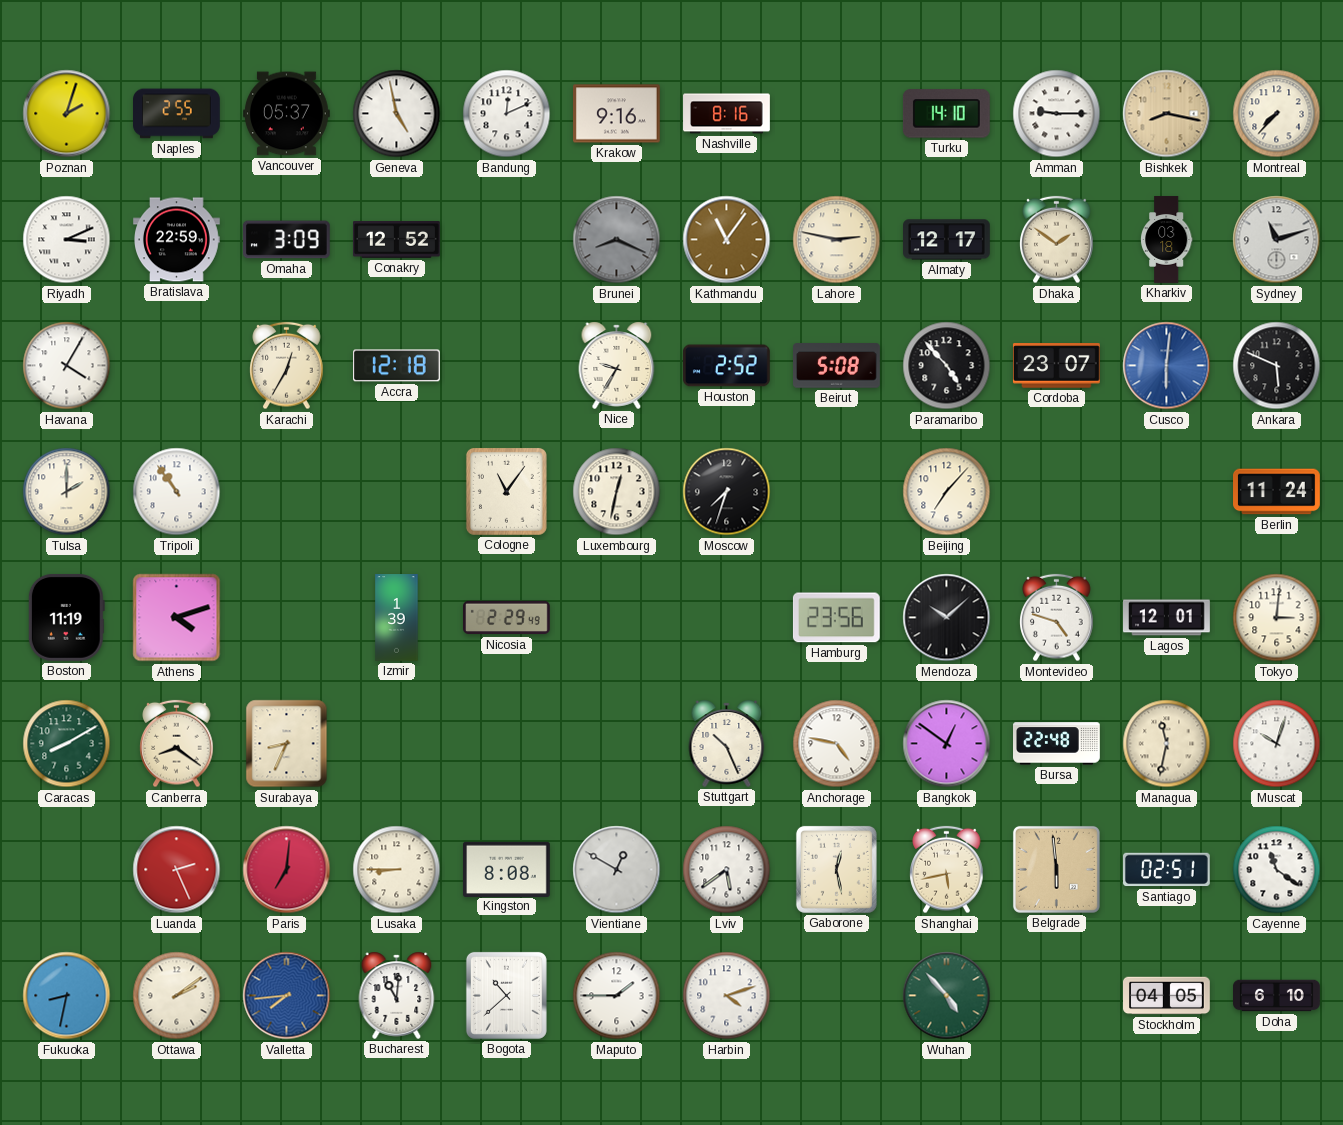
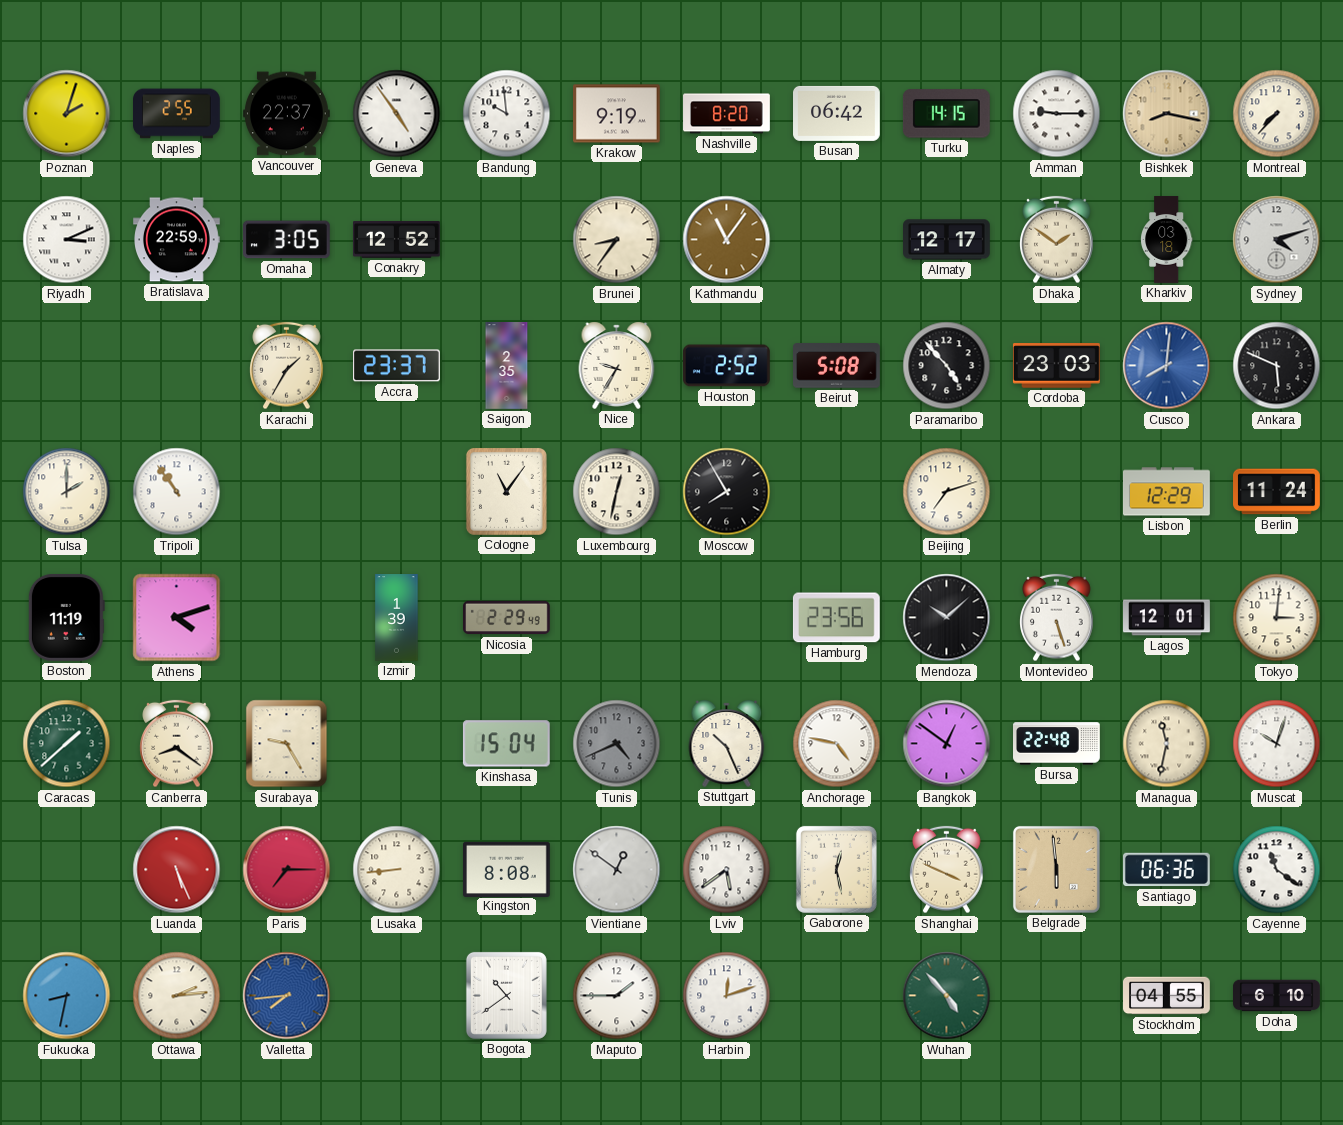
Vancouver: 05:37 -> 22:37 (287, 114)
Geneva: 4:58 -> 4:54 (397, 114)
Bandung: 12:11 -> 9:59 (507, 114)
Krakow: 9:16 -> 9:19 (617, 114)
Nashville: 8:16 -> 8:20 (727, 114)
Busan: none -> 06:42 (837, 113)
Turku: 14:10 -> 14:15 (946, 114)
Omaha: 3:09 -> 3:05 (286, 240)
Brunei: 8:19 -> 8:36 (617, 240)
Brunei dial: grey -> cream (617, 240)
Lahore: 2:47 -> none (837, 240)
Sydney: 11:12 -> 4:12 (1277, 240)
Havana: 4:05 -> none (67, 366)
Karachi: 12:35 -> 1:35 (287, 366)
Accra: 12:18 -> 23:37 (397, 366)
Saigon: none -> 2:35 (507, 366)
Cordoba: 23:07 -> 23:03 (1057, 366)
Cusco: 6:01 -> 8:01 (1167, 366)
Moscow: 7:33 -> 7:55 (727, 492)
Beijing: 7:07 -> 7:12 (947, 492)
Lisbon: none -> 12:29 (1167, 492)
Montevideo: 4:48 -> 5:27 (1057, 618)
Caracas: 8:10 -> 1:38 (67, 744)
Surabaya: 8:34 -> 9:25 (287, 744)
Kinshasa: none -> 15:04 (506, 744)
Tunis: none -> 4:41 (617, 744)
Luanda: 2:26 -> 5:26 (177, 870)
Paris: 7:01 -> 7:15 (287, 870)
Lusaka: 8:45 -> 8:44 (397, 870)
Vientiane: 12:50 -> 12:51 (617, 870)
Shanghai: 5:43 -> 3:49 (947, 870)
Santiago: 02:51 -> 06:36 (1167, 870)
Ottawa: 2:09 -> 2:14 (177, 996)
Bucharest: 11:01 -> none (397, 995)
Bogota: 10:38 -> 10:39 (506, 995)
Harbin: 4:12 -> 12:12 (727, 996)
Stockholm: 04:05 -> 04:55 (1167, 996)
